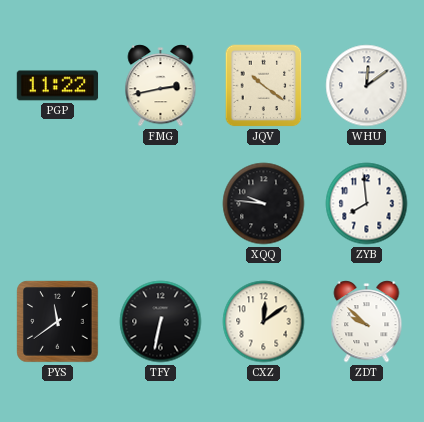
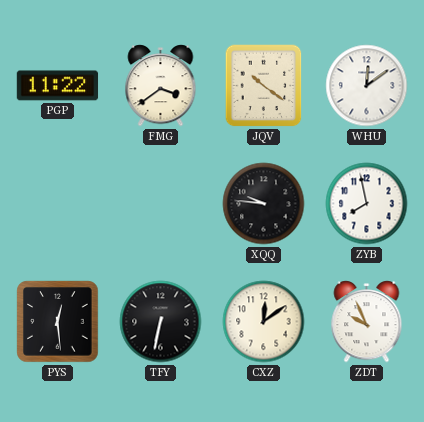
FMG: 2:43 -> 3:39 (161, 86)
ZYB: 7:59 -> 7:58 (367, 204)
PYS: 11:39 -> 12:29 (58, 322)
ZDT: 9:52 -> 9:56 (367, 322)
